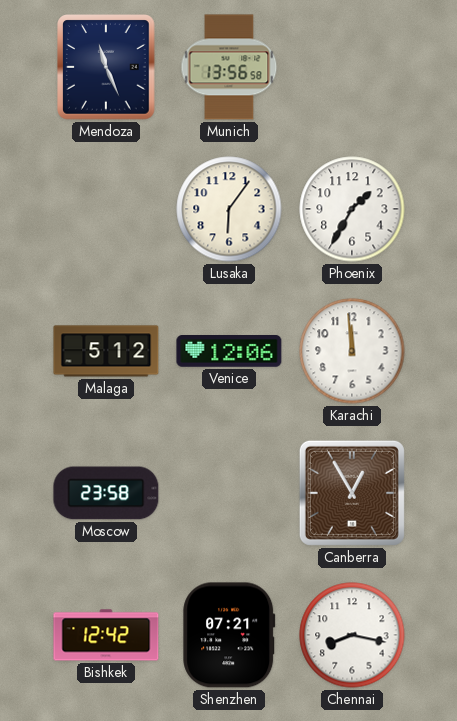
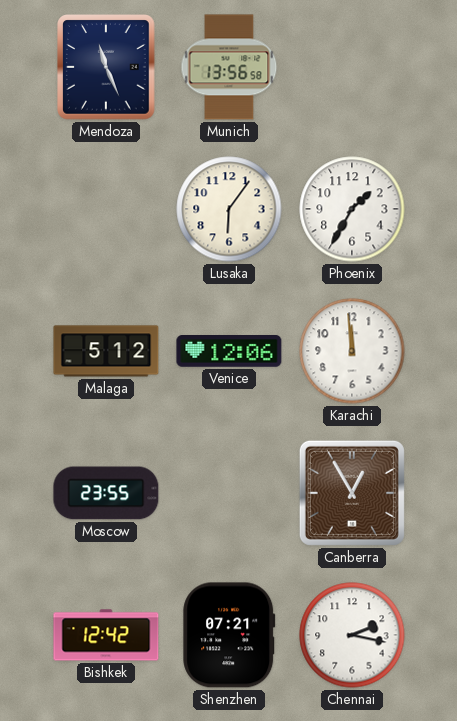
Moscow: 23:58 -> 23:55 (106, 493)
Chennai: 8:17 -> 2:17 (352, 635)
